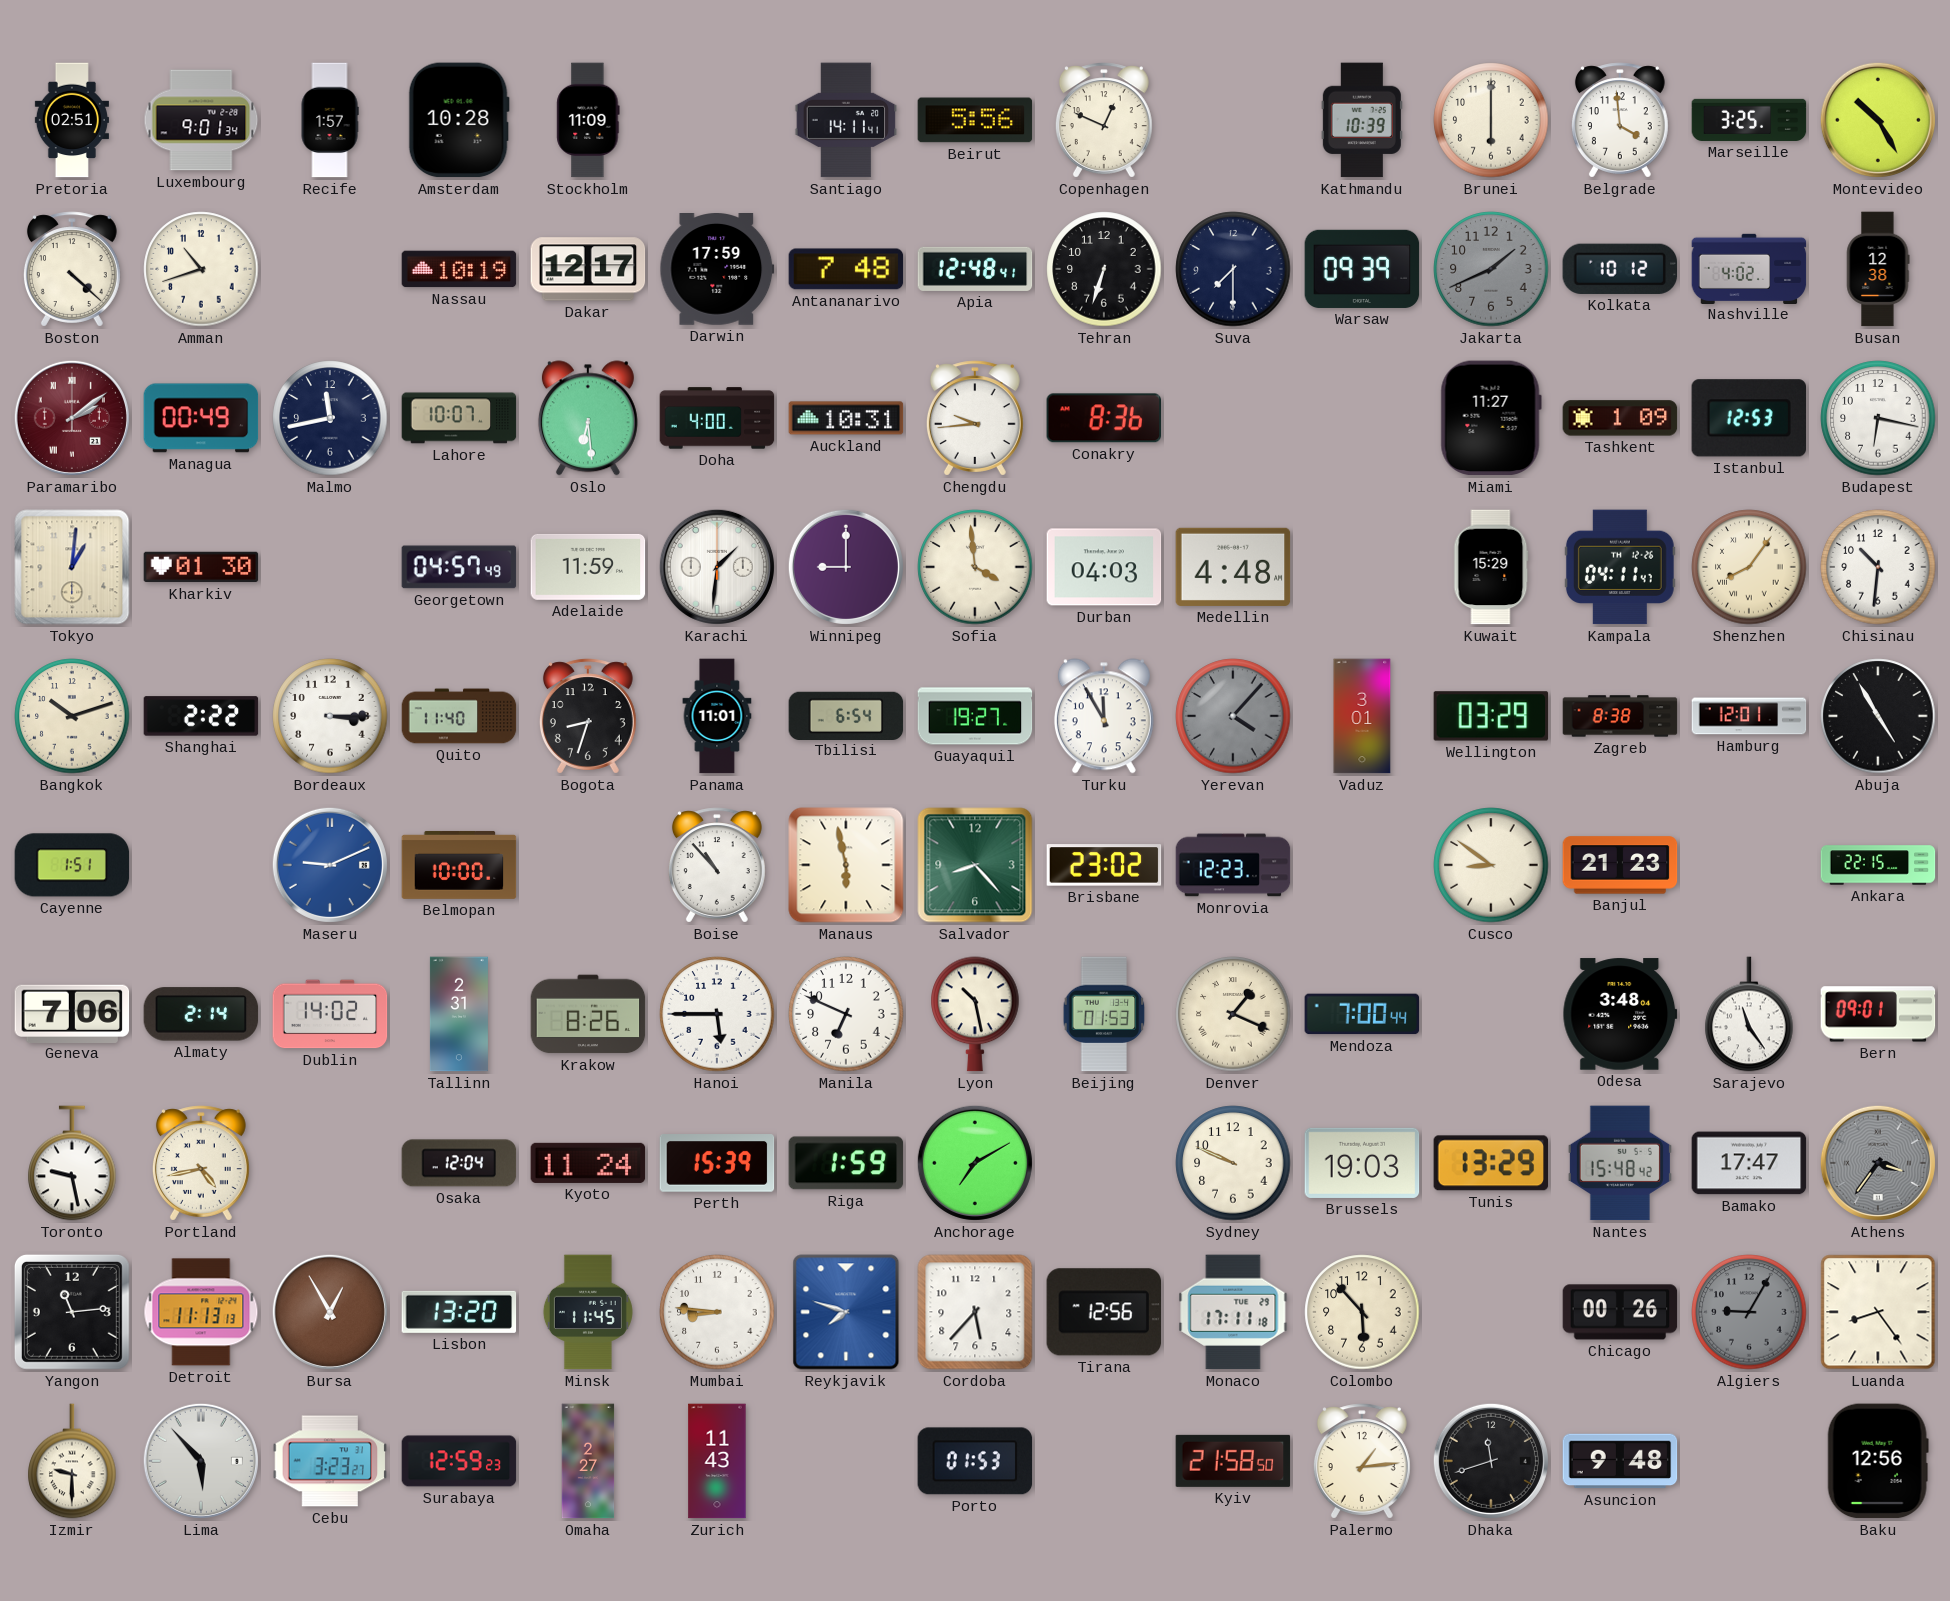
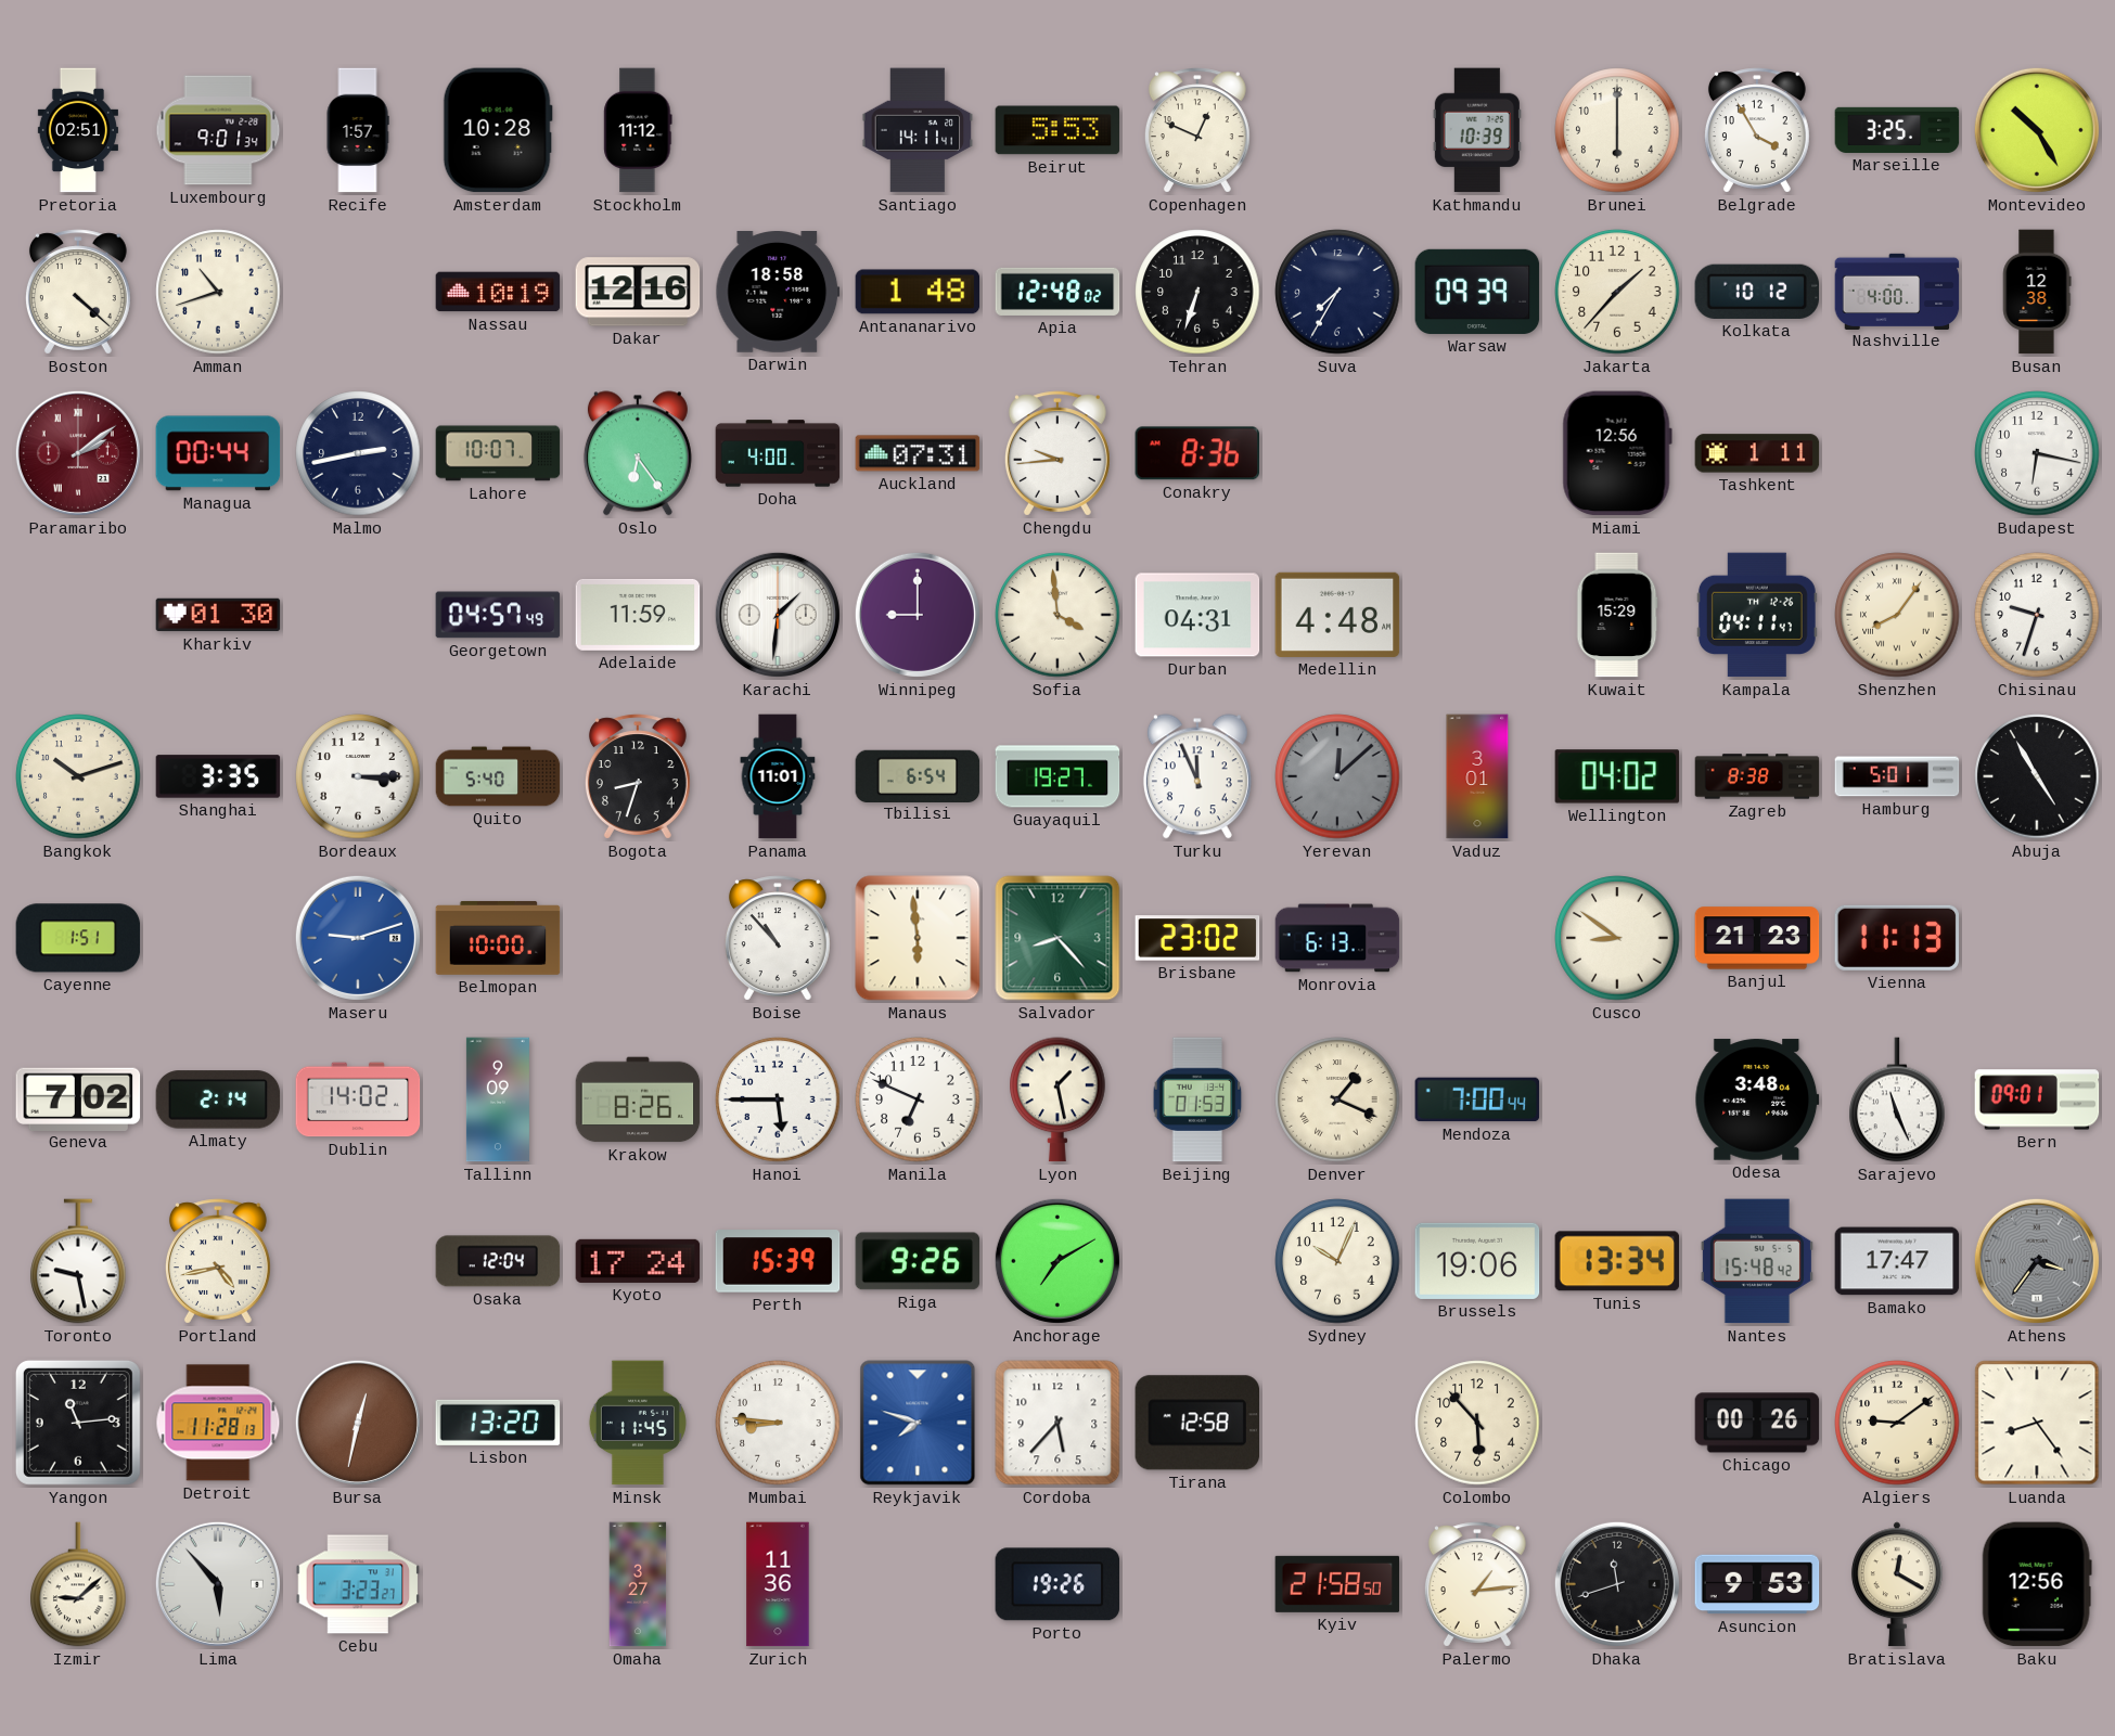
Stockholm: 11:09 -> 11:12 (638, 130)
Beirut: 5:56 -> 5:53 (1057, 130)
Belgrade: 3:59 -> 3:55 (1757, 130)
Dakar: 12:17 -> 12:16 (638, 292)
Darwin: 17:59 -> 18:58 (778, 293)
Antananarivo: 7:48 -> 1:48 (918, 292)
Apia: 12:48:41 -> 12:48:02 (1057, 292)
Suva: 7:30 -> 7:35 (1337, 292)
Jakarta: 1:41 -> 1:37 (1617, 292)
Jakarta dial: grey -> cream (1617, 292)
Nashville: 4:02 -> 4:00 (1897, 291)
Managua: 00:49 -> 00:44 (218, 453)
Malmo: 11:43 -> 2:43 (358, 453)
Oslo: 6:29 -> 6:24 (638, 453)
Auckland: 10:31 -> 07:31 (918, 453)
Miami: 11:27 -> 12:56 (1617, 453)
Tashkent: 1:09 -> 1:11 (1757, 453)
Istanbul: 12:53 -> none (1748, 418)
Tokyo: 1:01 -> none (72, 567)
Durban: 04:03 -> 04:31 (1197, 615)
Chisinau: 10:31 -> 9:33 (2037, 615)
Shanghai: 2:22 -> 3:35 (218, 776)
Quito: 11:40 -> 5:40 (498, 776)
Turku: 11:55 -> 11:56 (1197, 776)
Yerevan: 4:07 -> 12:08 (1337, 776)
Wellington: 03:29 -> 04:02 (1617, 776)
Hamburg: 12:01 -> 5:01 (1897, 776)
Maseru: 9:11 -> 9:12 (358, 938)
Manaus: 5:58 -> 5:59 (918, 938)
Monrovia: 12:23 -> 6:13 (1337, 938)
Vienna: none -> 11:13 (1896, 938)
Ankara: 22:15 -> none (1878, 865)
Geneva: 7:06 -> 7:02 (78, 1098)
Tallinn: 2:31 -> 9:09 (498, 1100)
Lyon: 10:28 -> 1:28 (1057, 1100)
Sarajevo: 11:24 -> 11:26 (1897, 1100)
Kyoto: 11:24 -> 17:24 (638, 1261)
Riga: 1:59 -> 9:26 (918, 1261)
Sydney: 9:49 -> 10:04 (1337, 1261)
Brussels: 19:03 -> 19:06 (1477, 1261)
Tunis: 13:29 -> 13:34 (1617, 1261)
Detroit: 11:13 -> 11:28 (218, 1423)
Bursa: 12:55 -> 12:32 (358, 1423)
Tirana: 12:56 -> 12:58 (1196, 1423)
Monaco: 17:11 -> none (1233, 1312)
Algiers: 9:05 -> 9:09 (1897, 1423)
Algiers dial: grey -> cream (1897, 1423)
Izmir: 9:30 -> 9:08 (78, 1584)
Surabaya: 12:59 -> none (459, 1461)
Omaha: 2:27 -> 3:27 (638, 1584)
Zurich: 11:43 -> 11:36 (778, 1584)
Porto: 01:53 -> 19:26 (1057, 1584)
Asuncion: 9:48 -> 9:53 (1757, 1584)
Bratislava: none -> 12:20 (1897, 1584)
